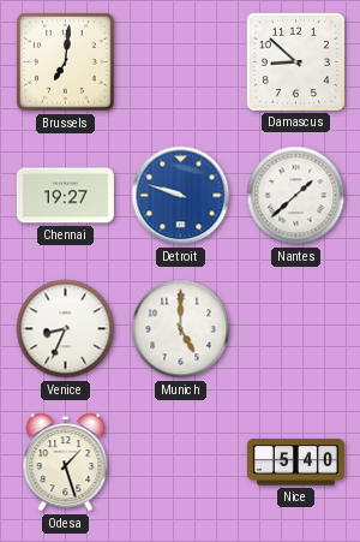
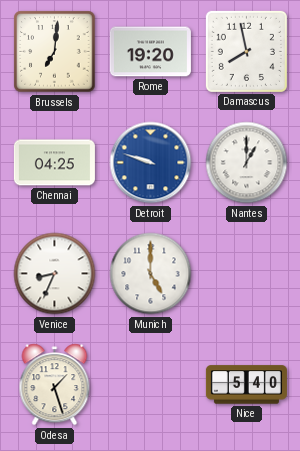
Rome: none -> 19:20 (150, 52)
Damascus: 8:52 -> 7:58 (246, 51)
Chennai: 19:27 -> 04:25 (54, 163)
Nantes: 1:38 -> 1:00 (247, 163)
